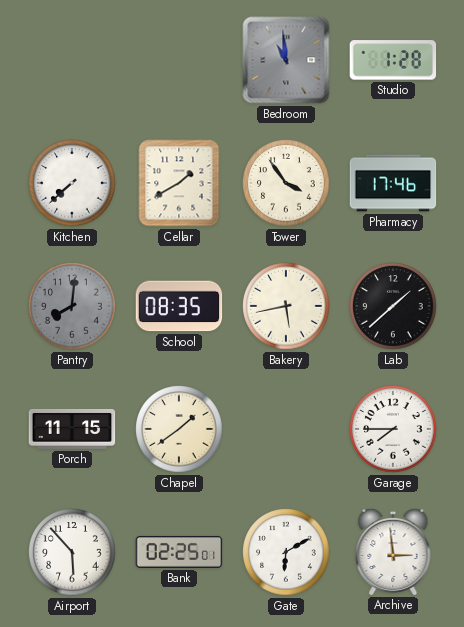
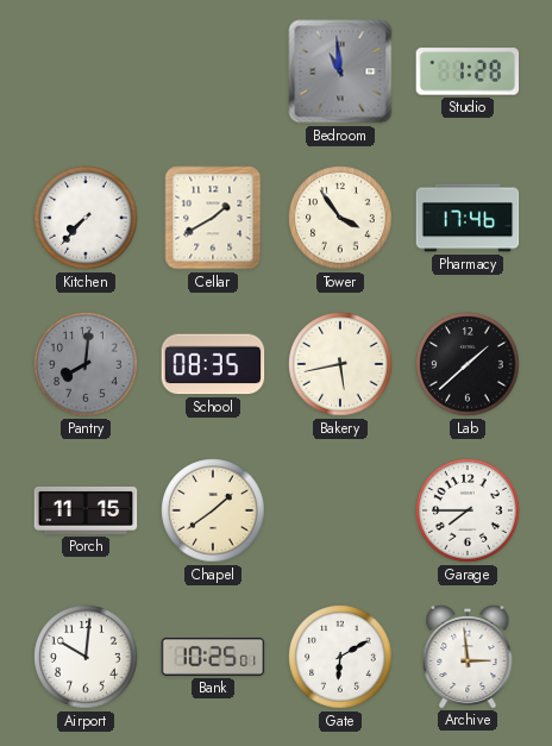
Kitchen: 7:38 -> 7:37 (86, 218)
Airport: 5:53 -> 10:01 (86, 657)
Bank: 02:25 -> 10:25 (213, 657)
